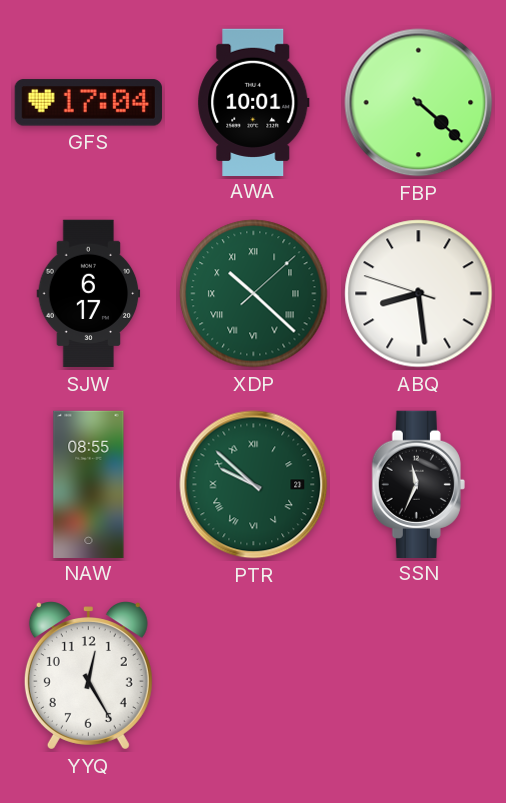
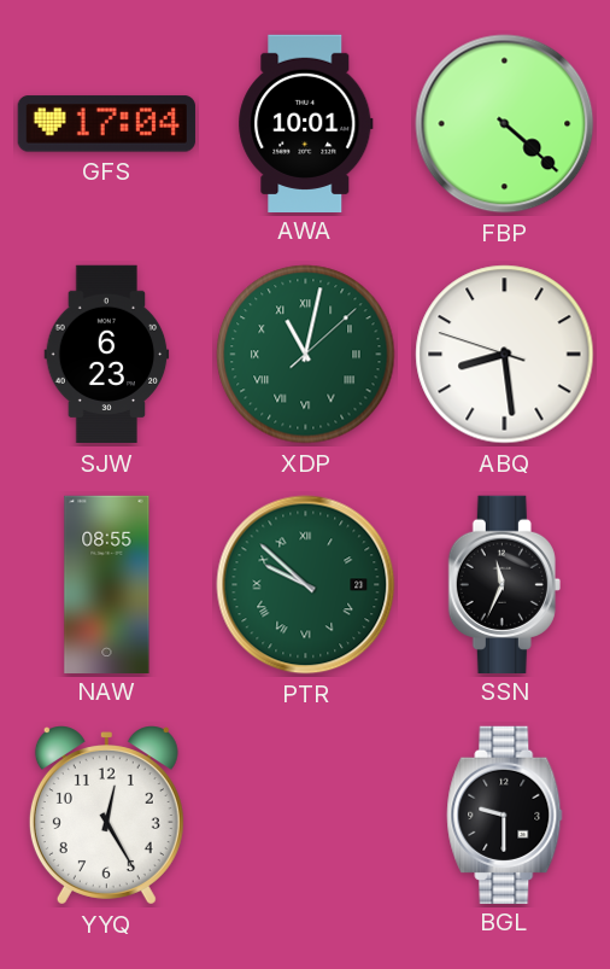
SJW: 6:17 -> 6:23 (107, 355)
XDP: 10:22 -> 11:02 (306, 355)
BGL: none -> 9:30 (505, 815)
